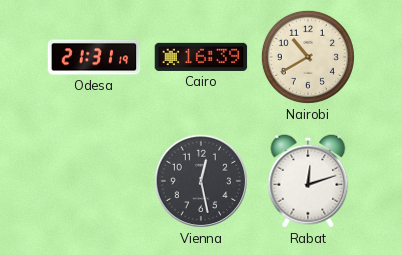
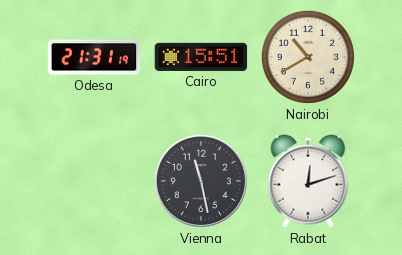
Cairo: 16:39 -> 15:51 (201, 57)
Vienna: 12:28 -> 11:28 (201, 181)
